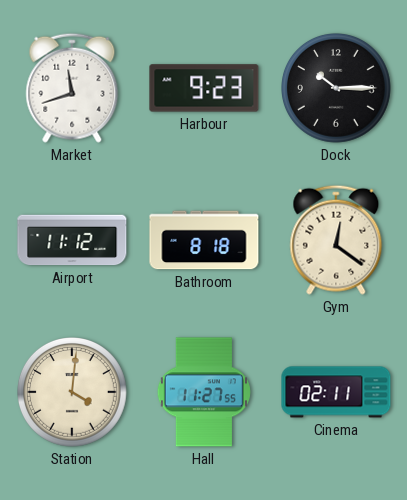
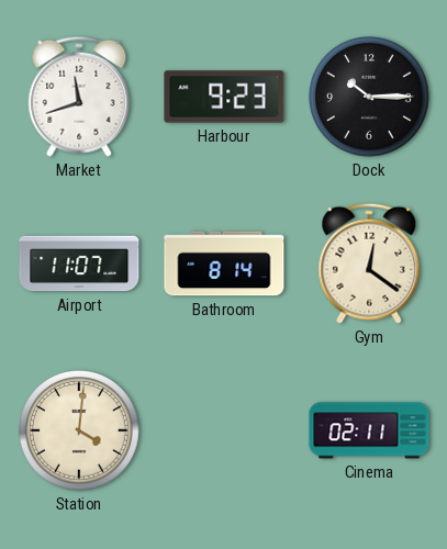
Airport: 11:12 -> 11:07 (79, 264)
Bathroom: 8:18 -> 8:14 (224, 264)
Hall: 11:27 -> none (204, 392)
